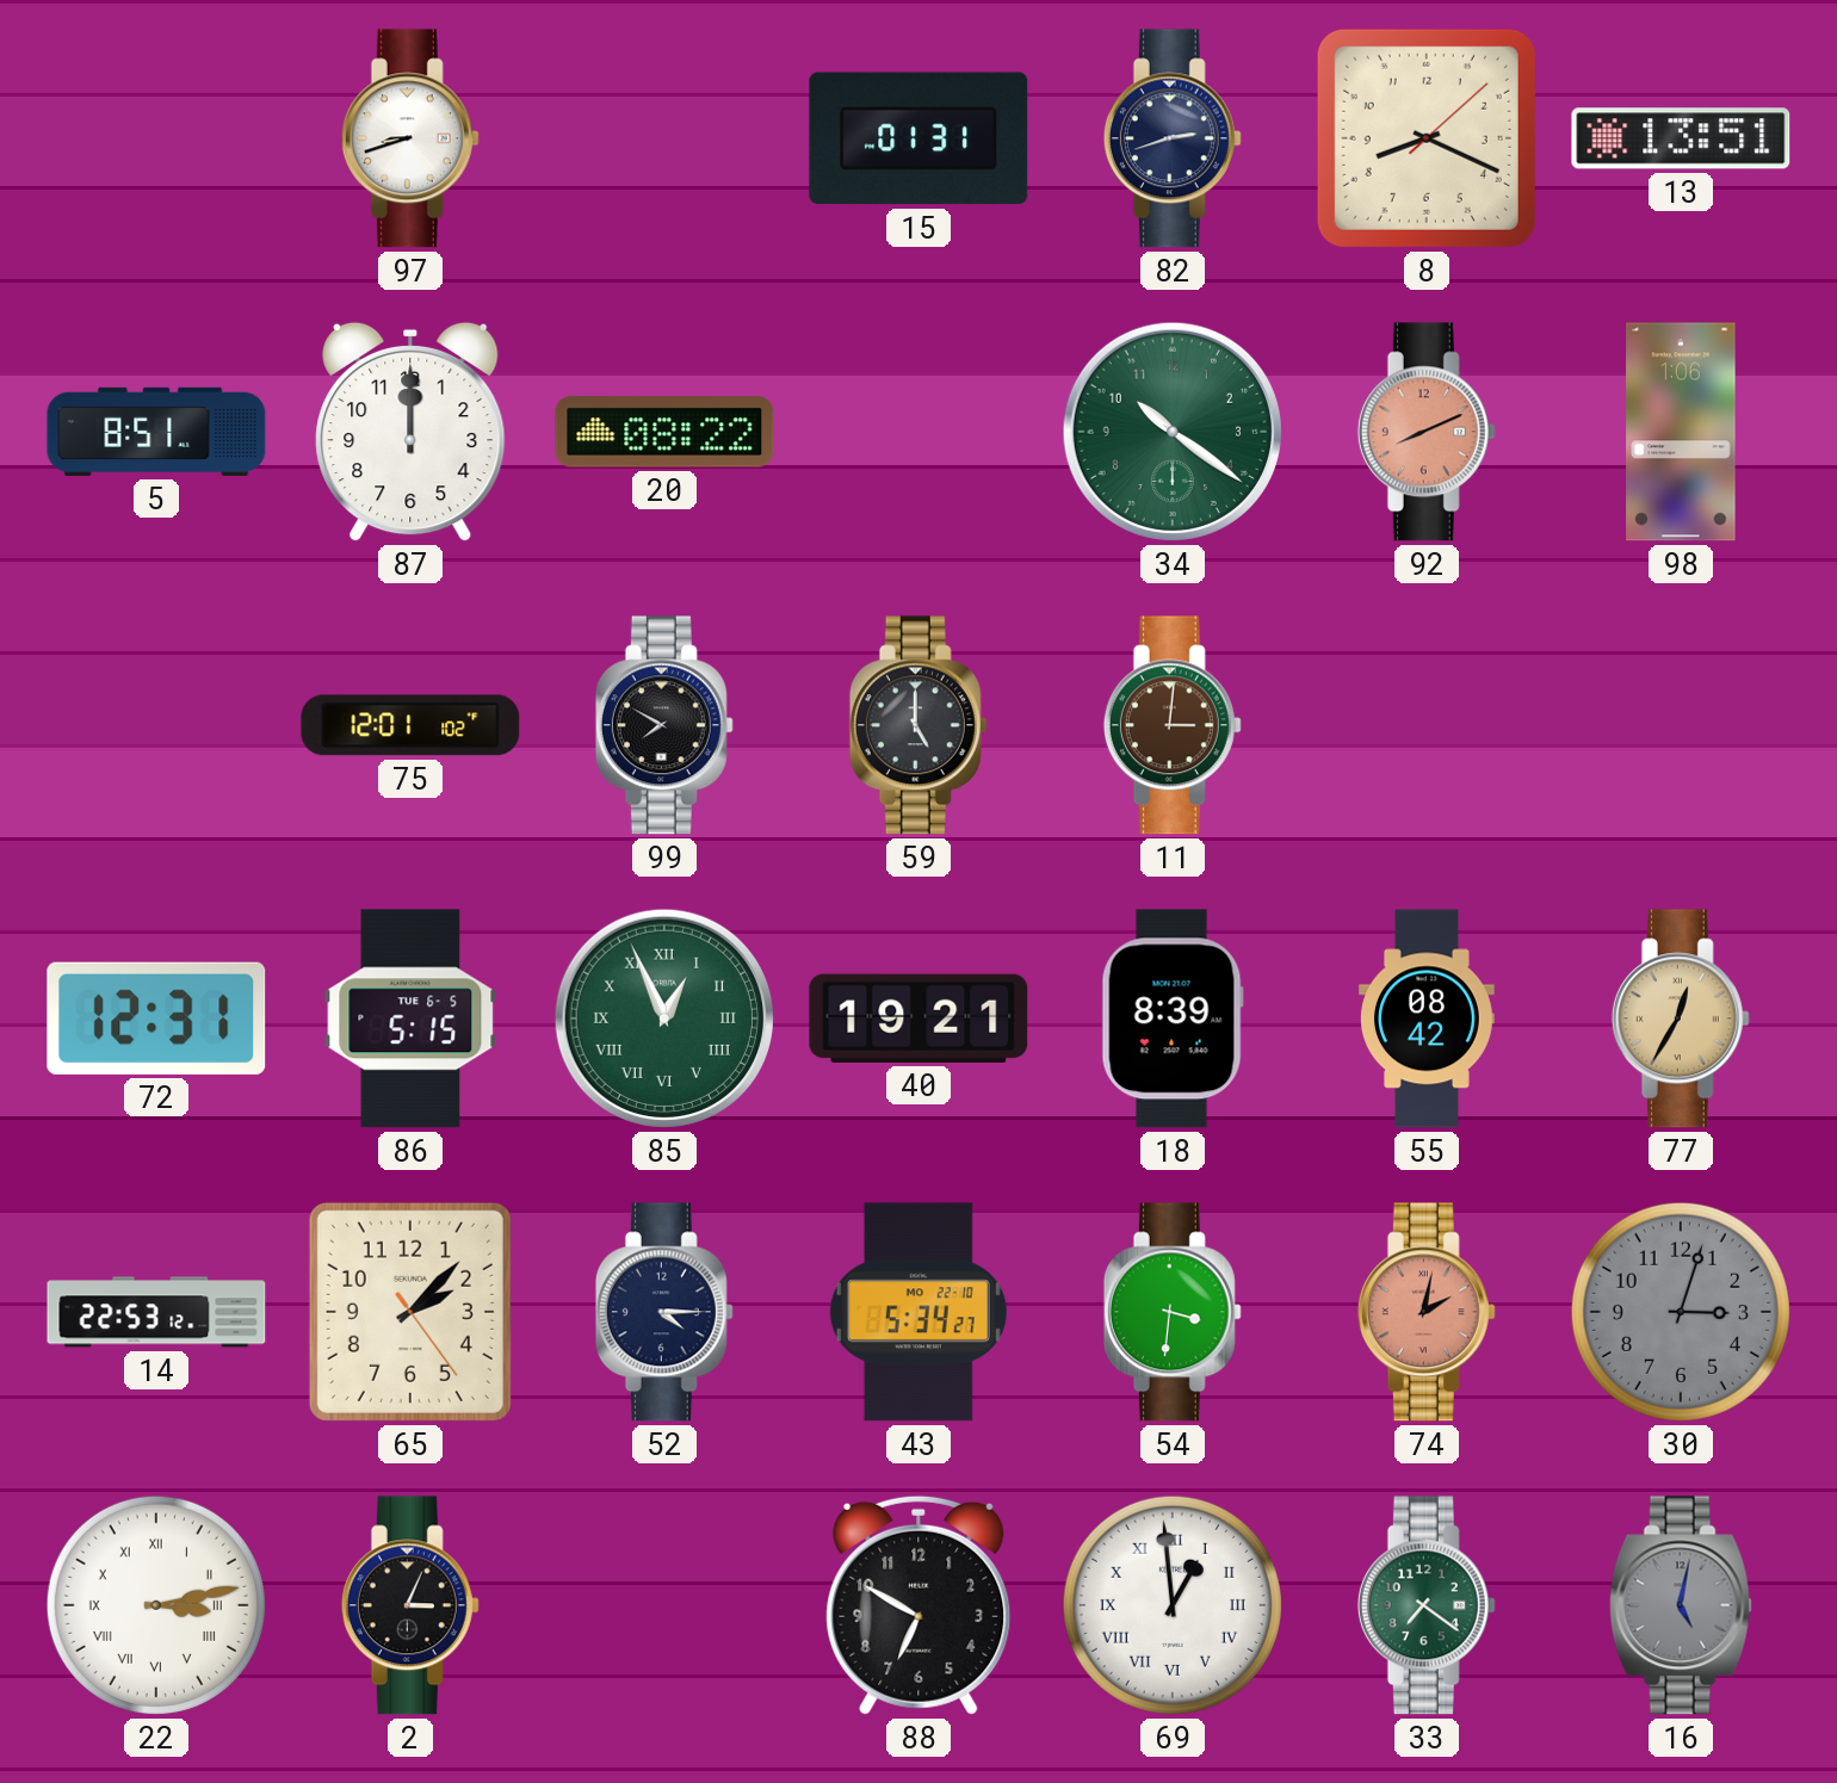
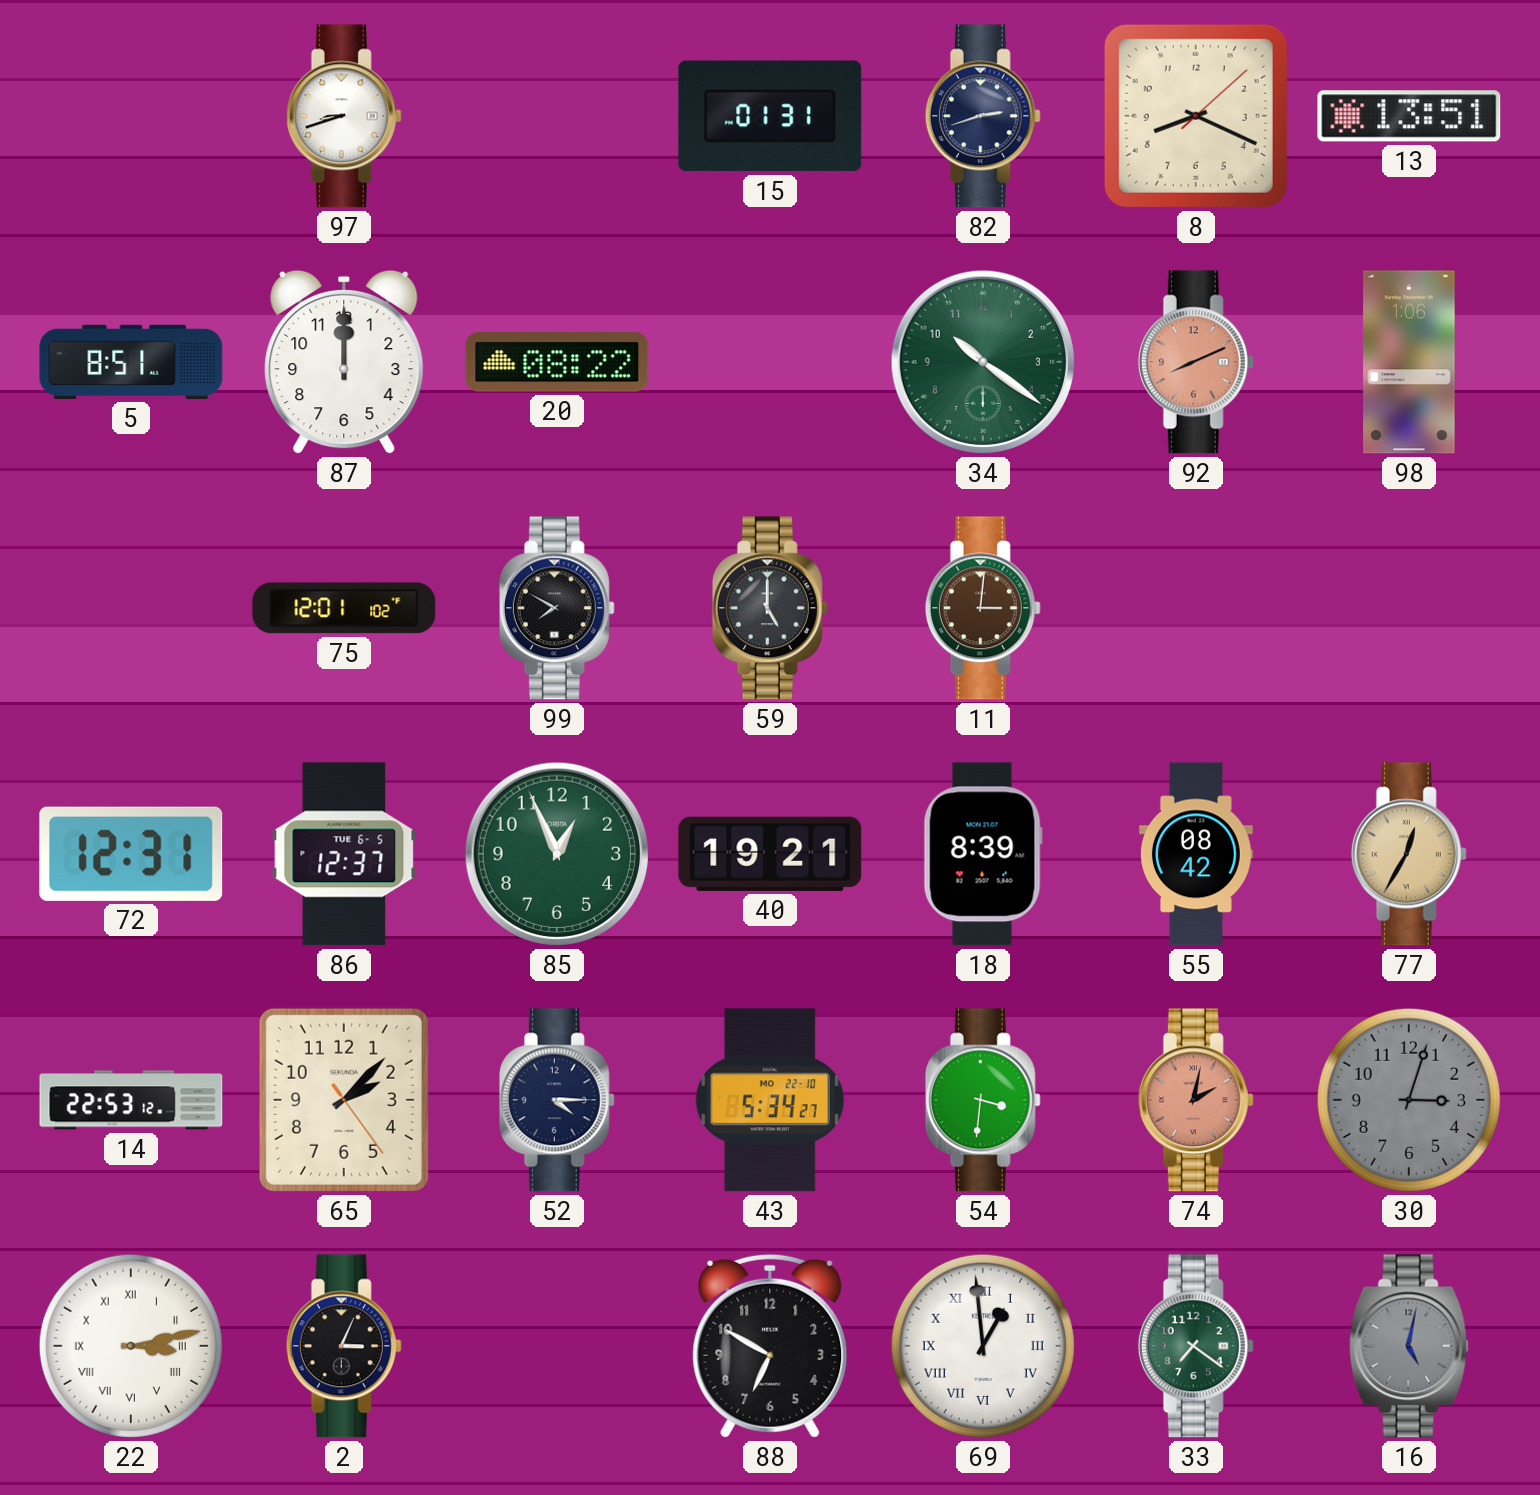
86: 5:15 -> 12:37 (344, 854)
85 numerals: Roman -> Arabic (557, 854)
